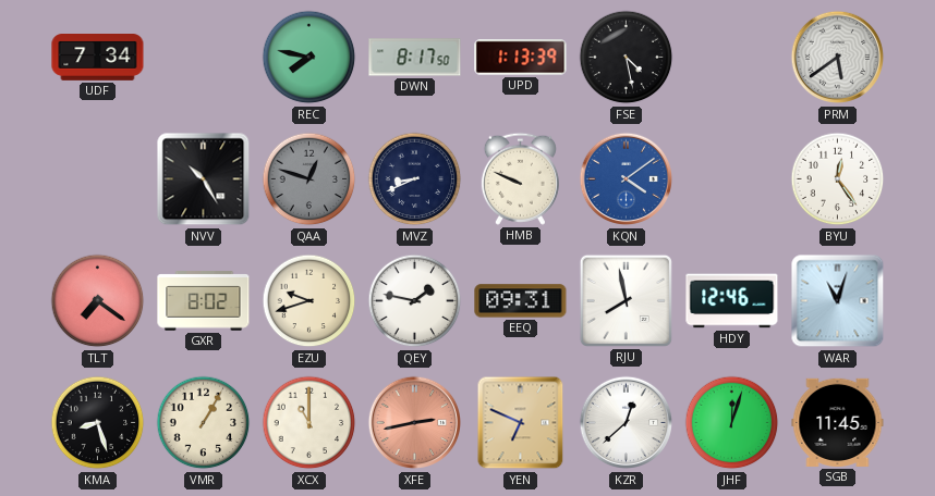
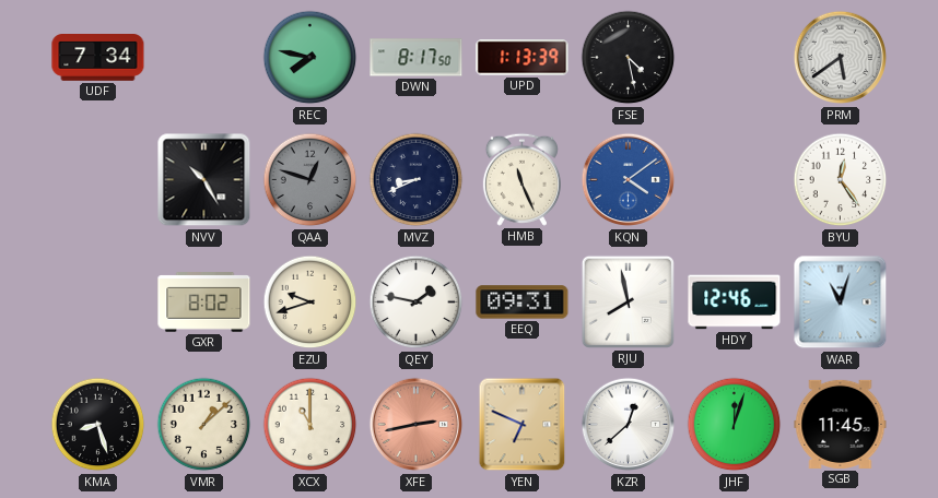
HMB: 9:49 -> 11:26 (521, 179)
TLT: 7:21 -> none (98, 301)
VMR: 1:05 -> 1:08 (204, 425)
